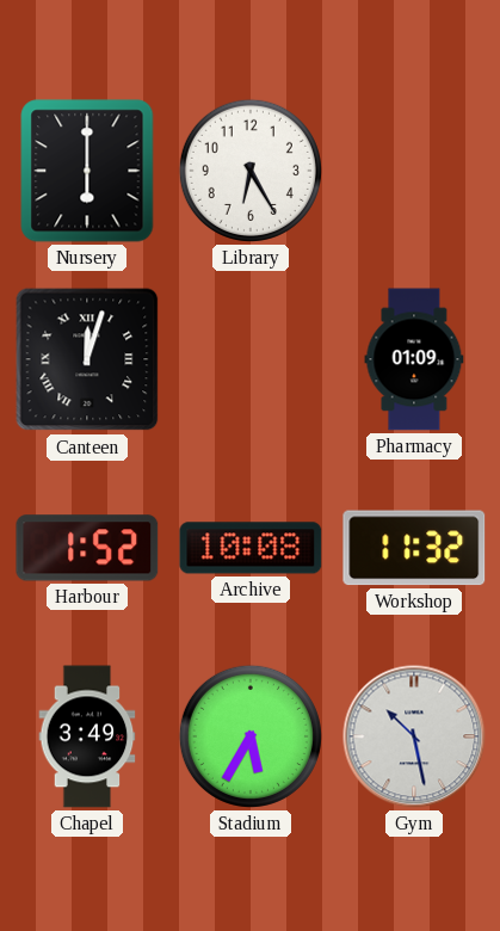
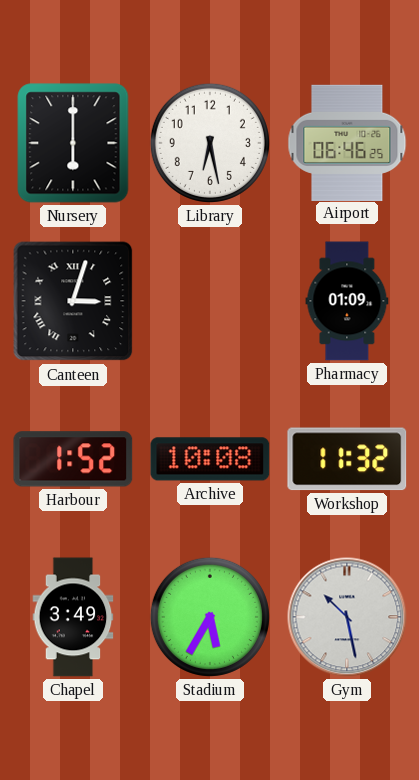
Library: 6:25 -> 6:28 (210, 143)
Airport: none -> 06:46 (347, 142)
Canteen: 12:03 -> 3:03 (73, 301)
